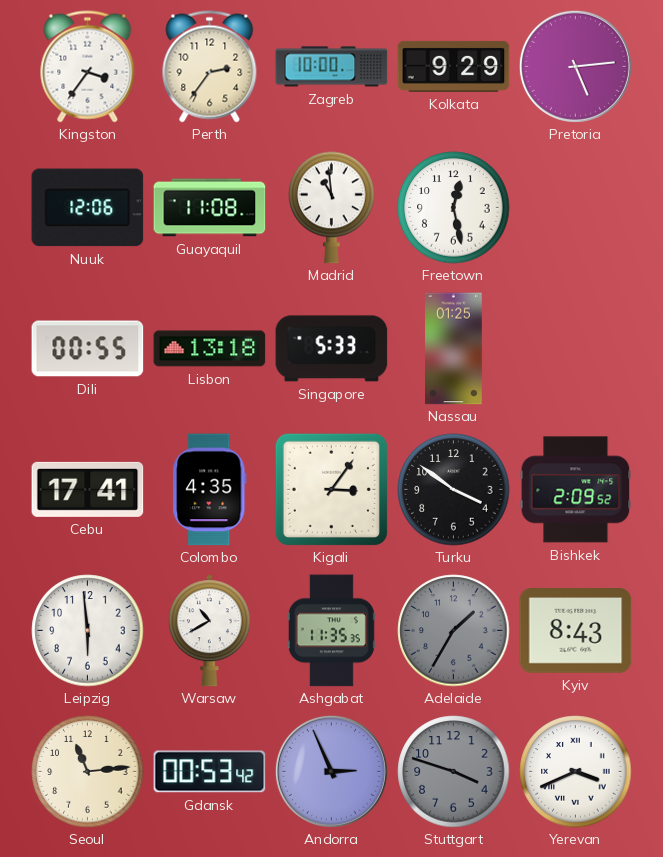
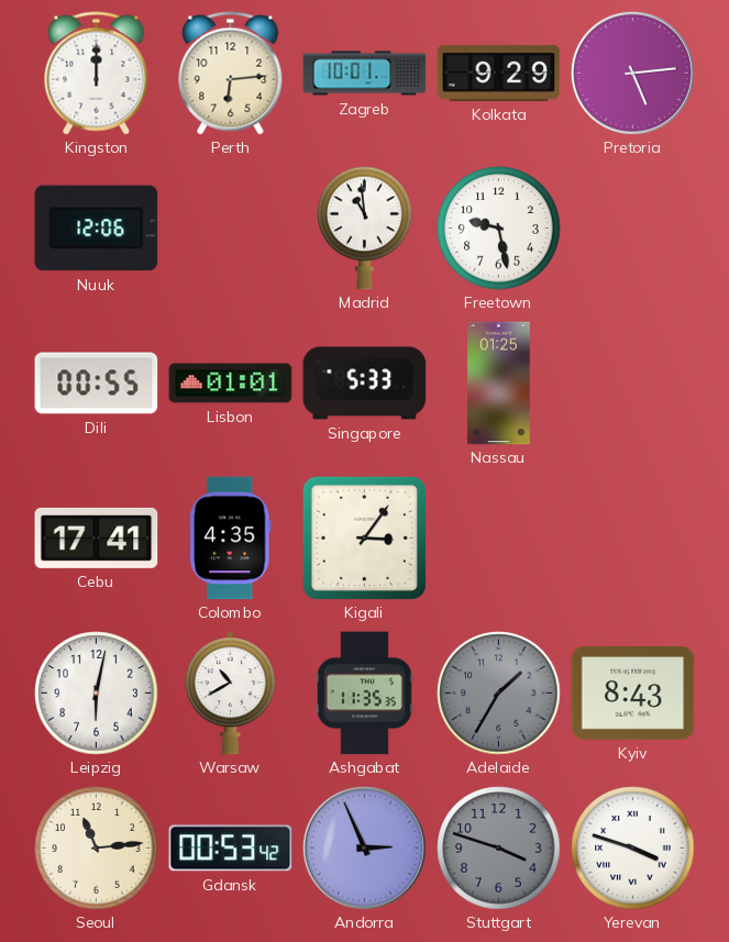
Kingston: 3:36 -> 12:00 (97, 74)
Perth: 2:36 -> 6:14 (231, 74)
Zagreb: 10:00 -> 10:01 (365, 74)
Guayaquil: 11:08 -> none (210, 208)
Freetown: 12:28 -> 9:28 (499, 229)
Lisbon: 13:18 -> 01:01 (231, 384)
Turku: 3:51 -> none (454, 490)
Bishkek: 2:09 -> none (576, 490)
Leipzig: 5:59 -> 6:02 (97, 694)
Yerevan: 3:41 -> 3:48 (633, 849)
